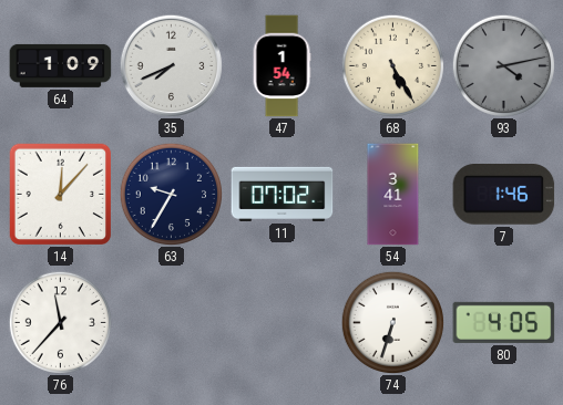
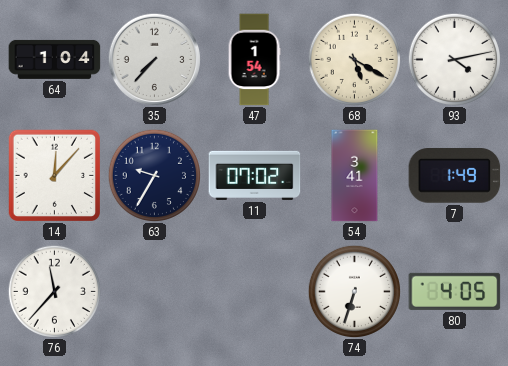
64: 1:09 -> 1:04 (55, 59)
35: 7:41 -> 7:37 (154, 59)
68: 5:25 -> 5:20 (354, 59)
93 dial: grey -> white (454, 59)
7: 1:46 -> 1:49 (455, 176)
